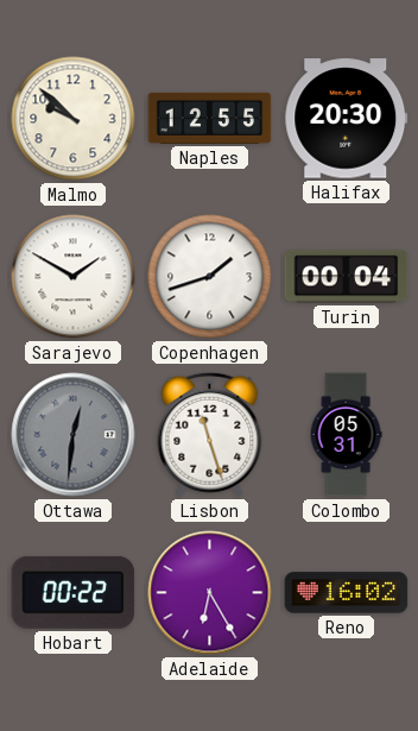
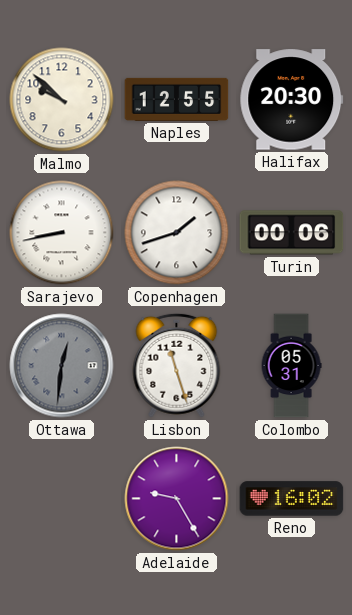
Sarajevo: 1:50 -> 8:43 (62, 233)
Turin: 00:04 -> 00:06 (292, 233)
Hobart: 00:22 -> none (74, 592)
Adelaide: 6:25 -> 9:25 (177, 499)
